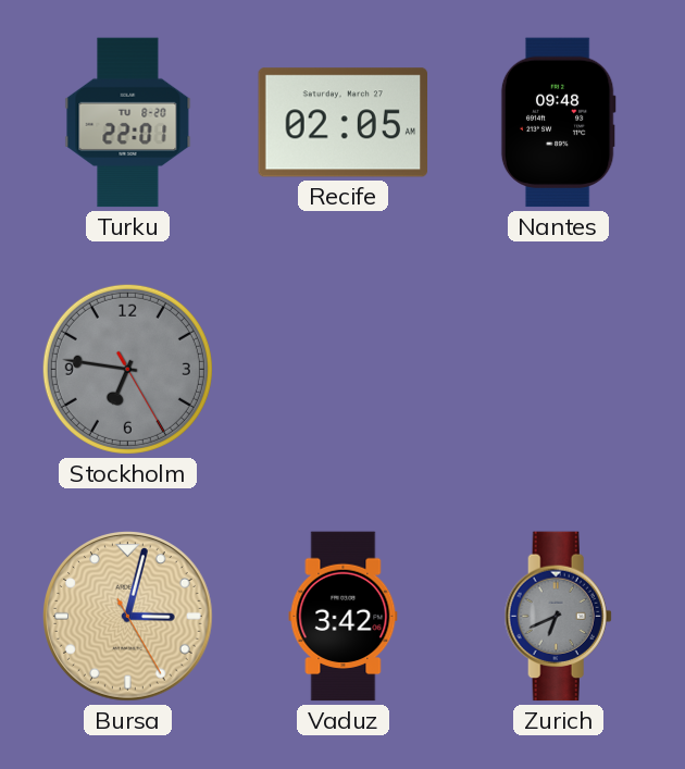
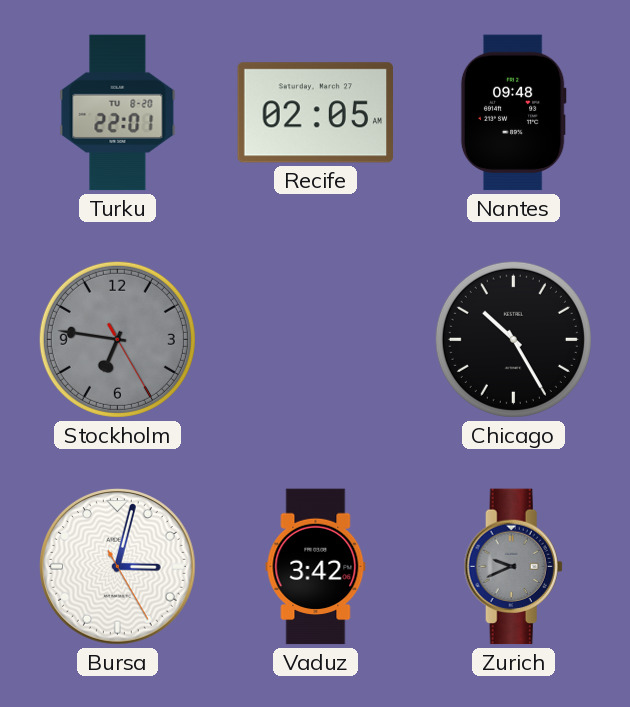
Chicago: none -> 10:25 (513, 339)
Bursa dial: champagne -> white (118, 567)
Zurich: 6:41 -> 9:41 (513, 567)
